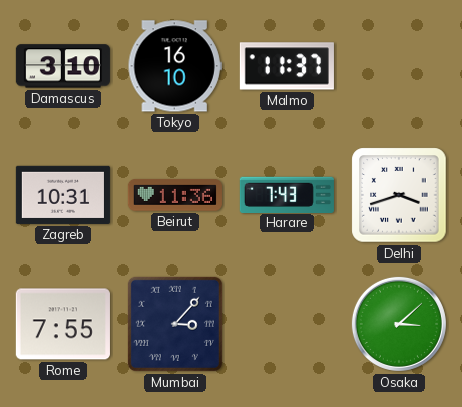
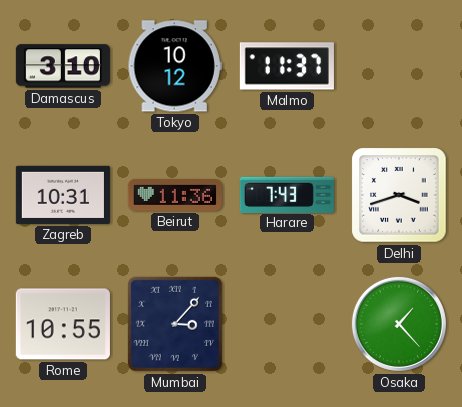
Tokyo: 16:10 -> 10:12 (175, 66)
Rome: 7:55 -> 10:55 (63, 324)
Osaka: 3:08 -> 1:23 (399, 324)
